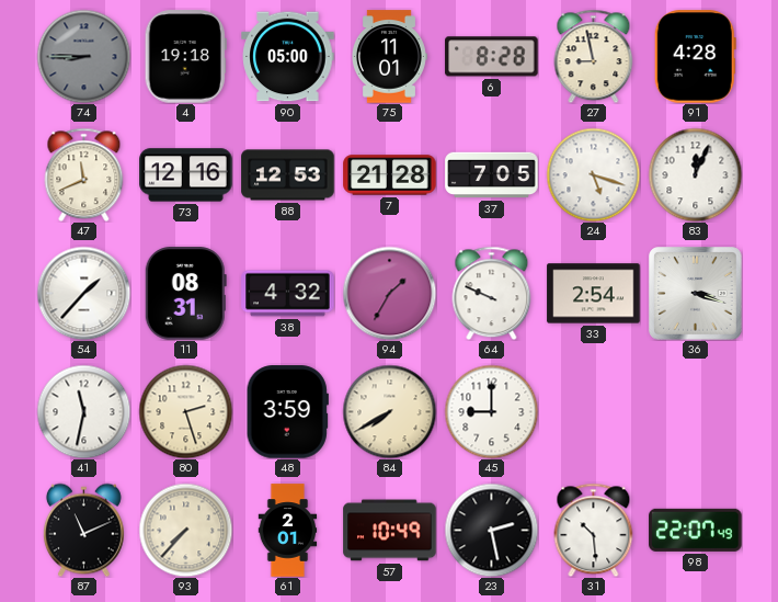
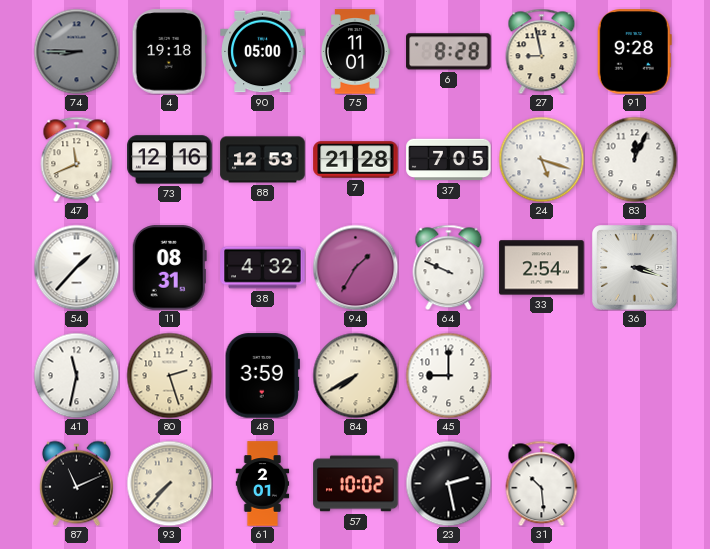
91: 4:28 -> 9:28 (634, 52)
57: 10:49 -> 10:02 (356, 484)
98: 22:07 -> none (696, 530)
